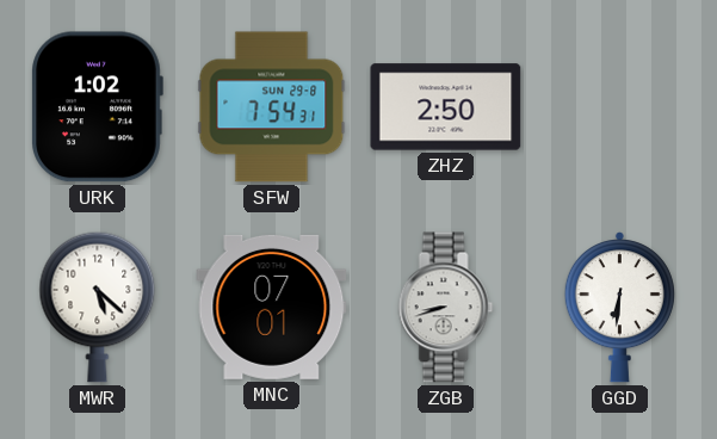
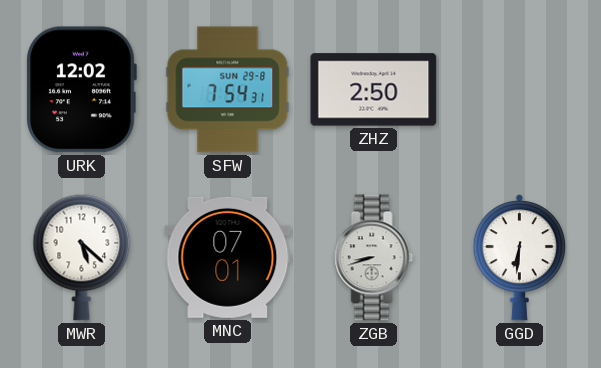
URK: 1:02 -> 12:02 (81, 90)
